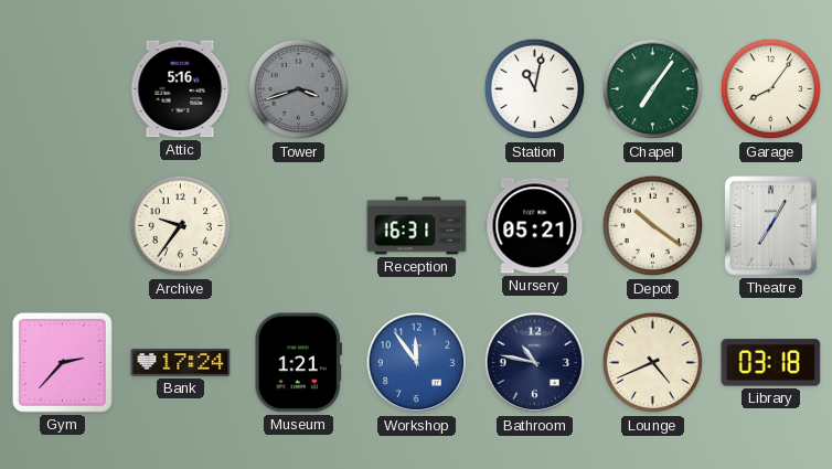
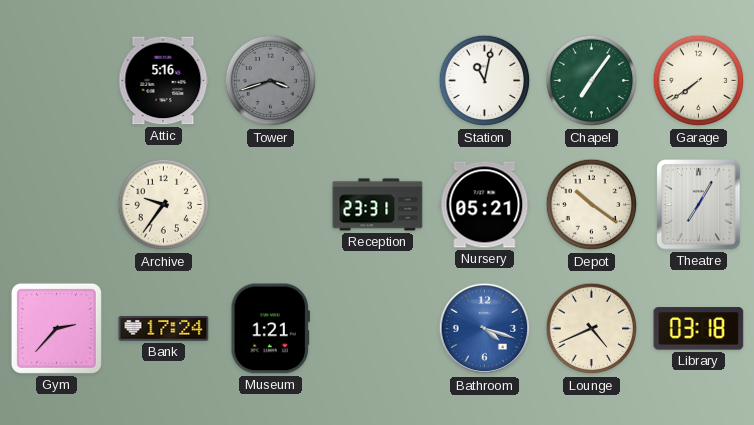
Garage: 8:06 -> 7:39 (699, 81)
Reception: 16:31 -> 23:31 (378, 205)
Workshop: 11:54 -> none (417, 363)
Bathroom: 10:47 -> 4:18 (485, 329)
Bathroom dial: navy -> blue (485, 329)
